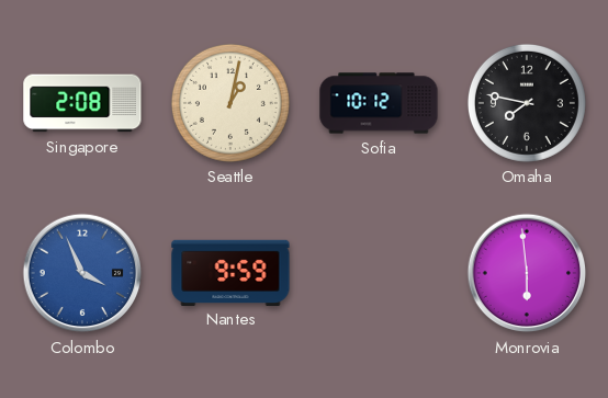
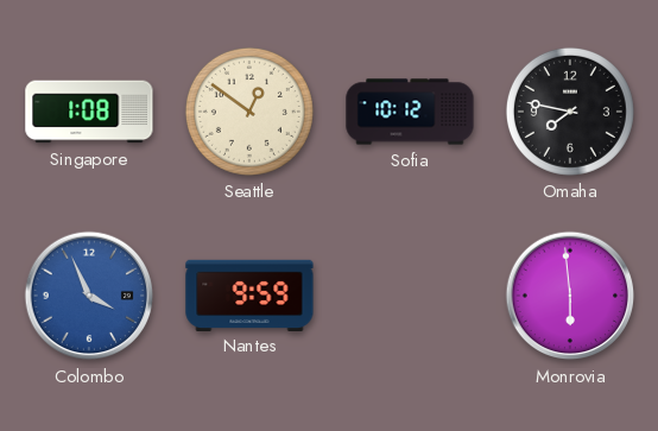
Singapore: 2:08 -> 1:08 (89, 112)
Seattle: 1:02 -> 12:51 (249, 112)
